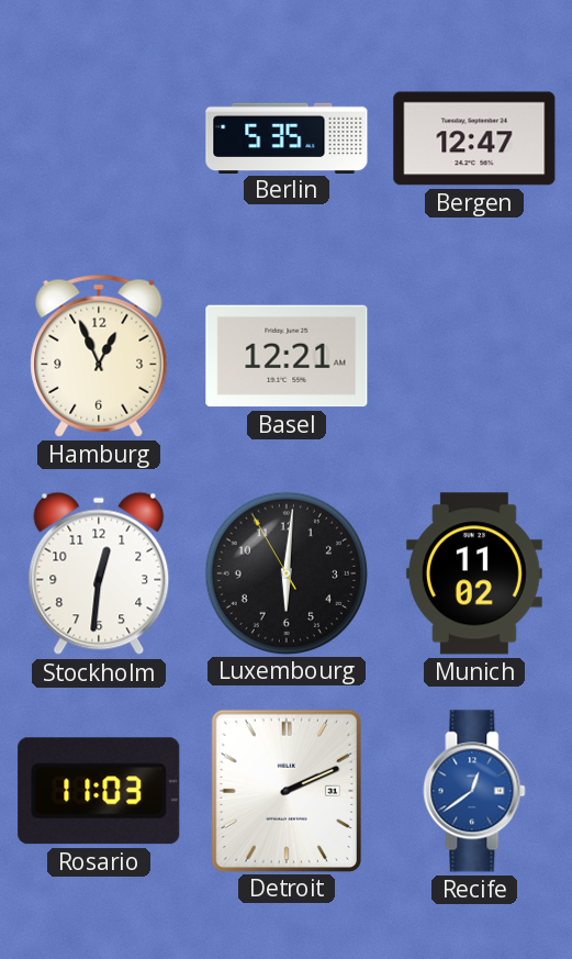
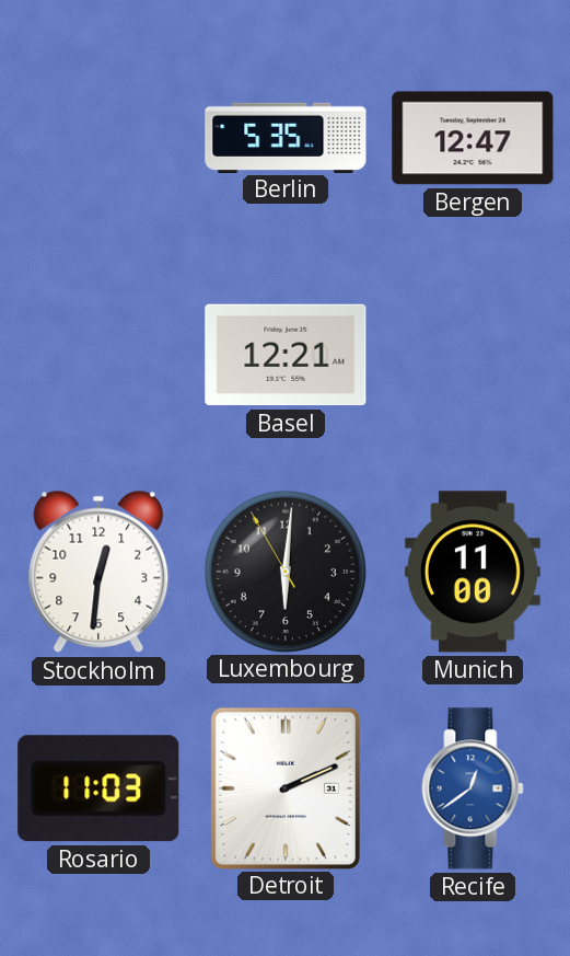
Hamburg: 12:56 -> none (99, 356)
Munich: 11:02 -> 11:00 (473, 572)
